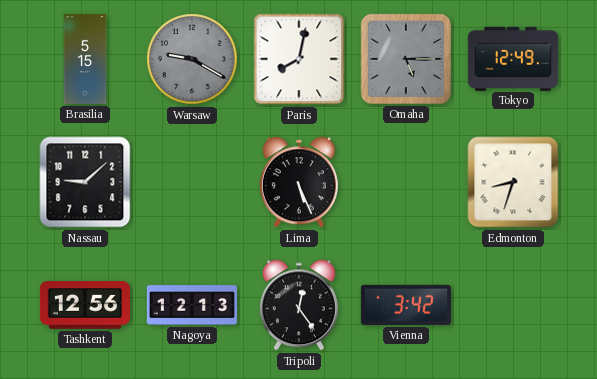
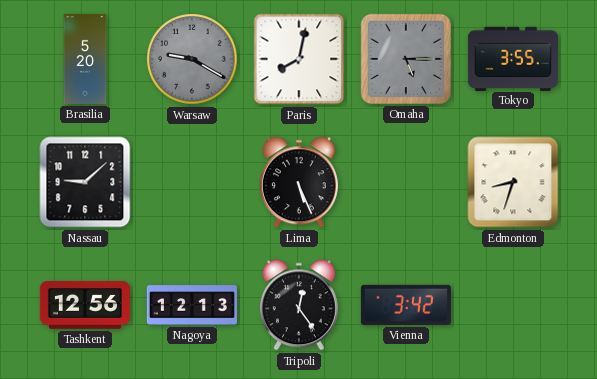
Brasilia: 5:15 -> 5:20 (85, 59)
Tokyo: 12:49 -> 3:55 (513, 58)
